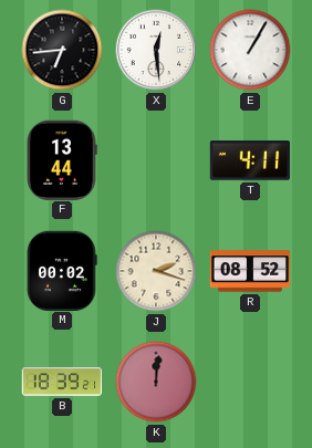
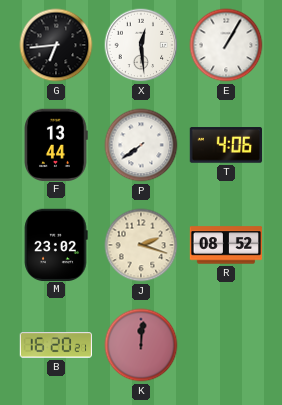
P: none -> 7:39 (141, 145)
T: 4:11 -> 4:06 (225, 145)
M: 00:02 -> 23:02 (56, 244)
B: 18:39 -> 16:20 (55, 345)
